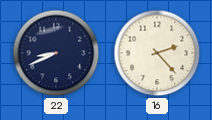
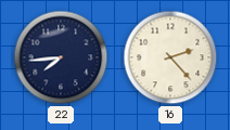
22: 8:41 -> 7:44 (61, 57)
